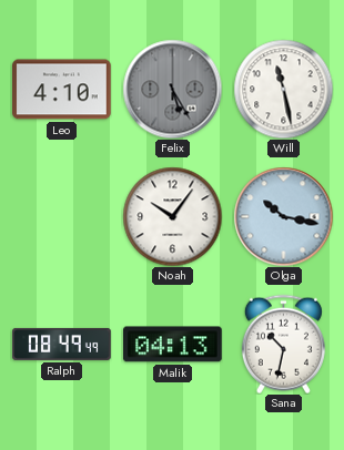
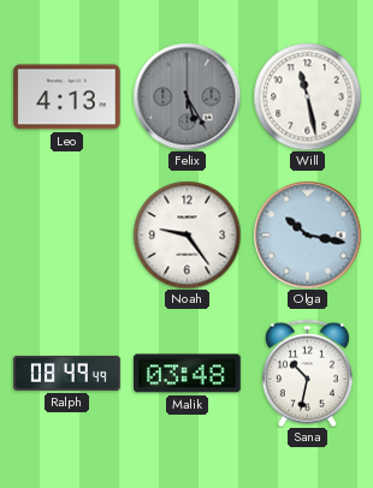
Leo: 4:10 -> 4:13 (67, 97)
Noah: 10:06 -> 9:24 (186, 234)
Malik: 04:13 -> 03:48 (188, 374)
